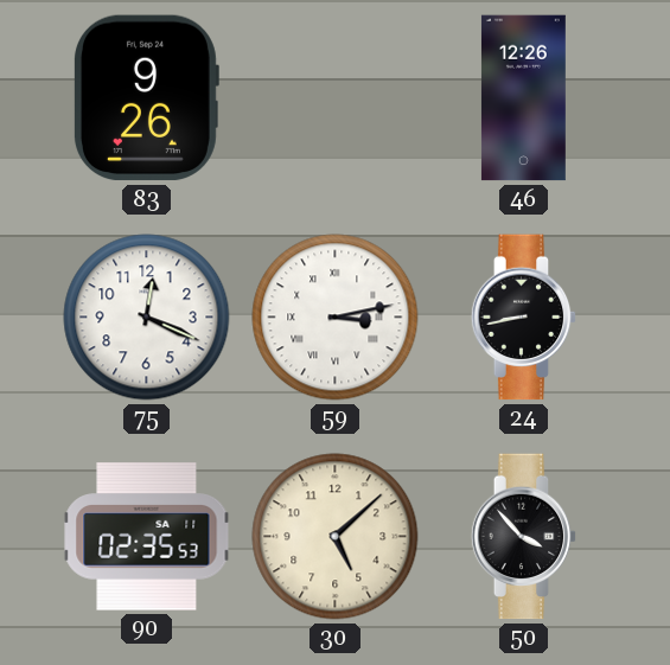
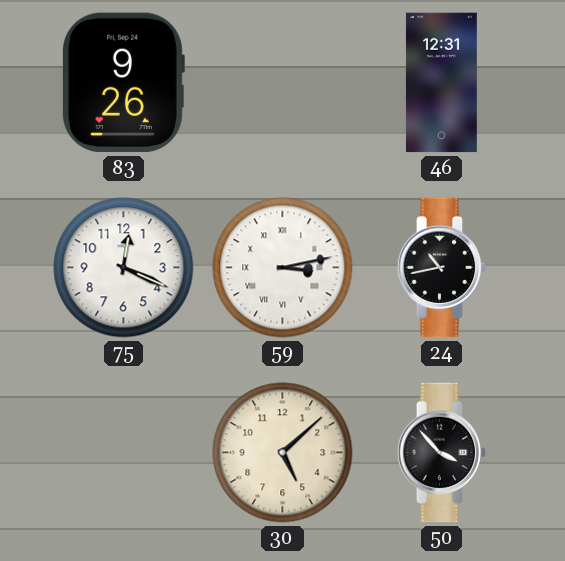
46: 12:26 -> 12:31 (441, 83)
24: 8:43 -> 10:43 (442, 268)
90: 02:35 -> none (147, 537)
